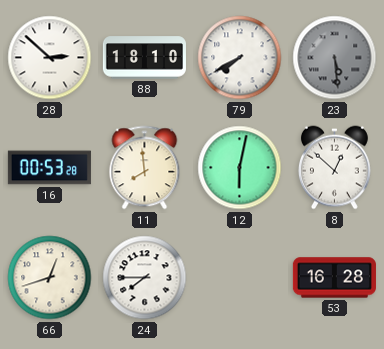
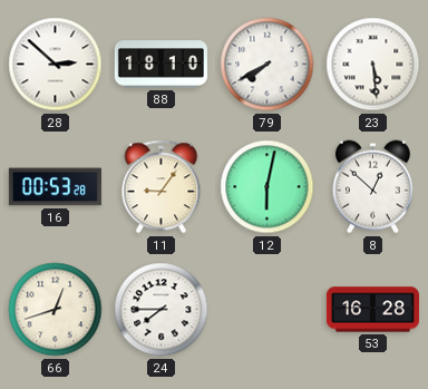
23 dial: grey -> white (373, 65)
11: 7:59 -> 9:06 (162, 187)
